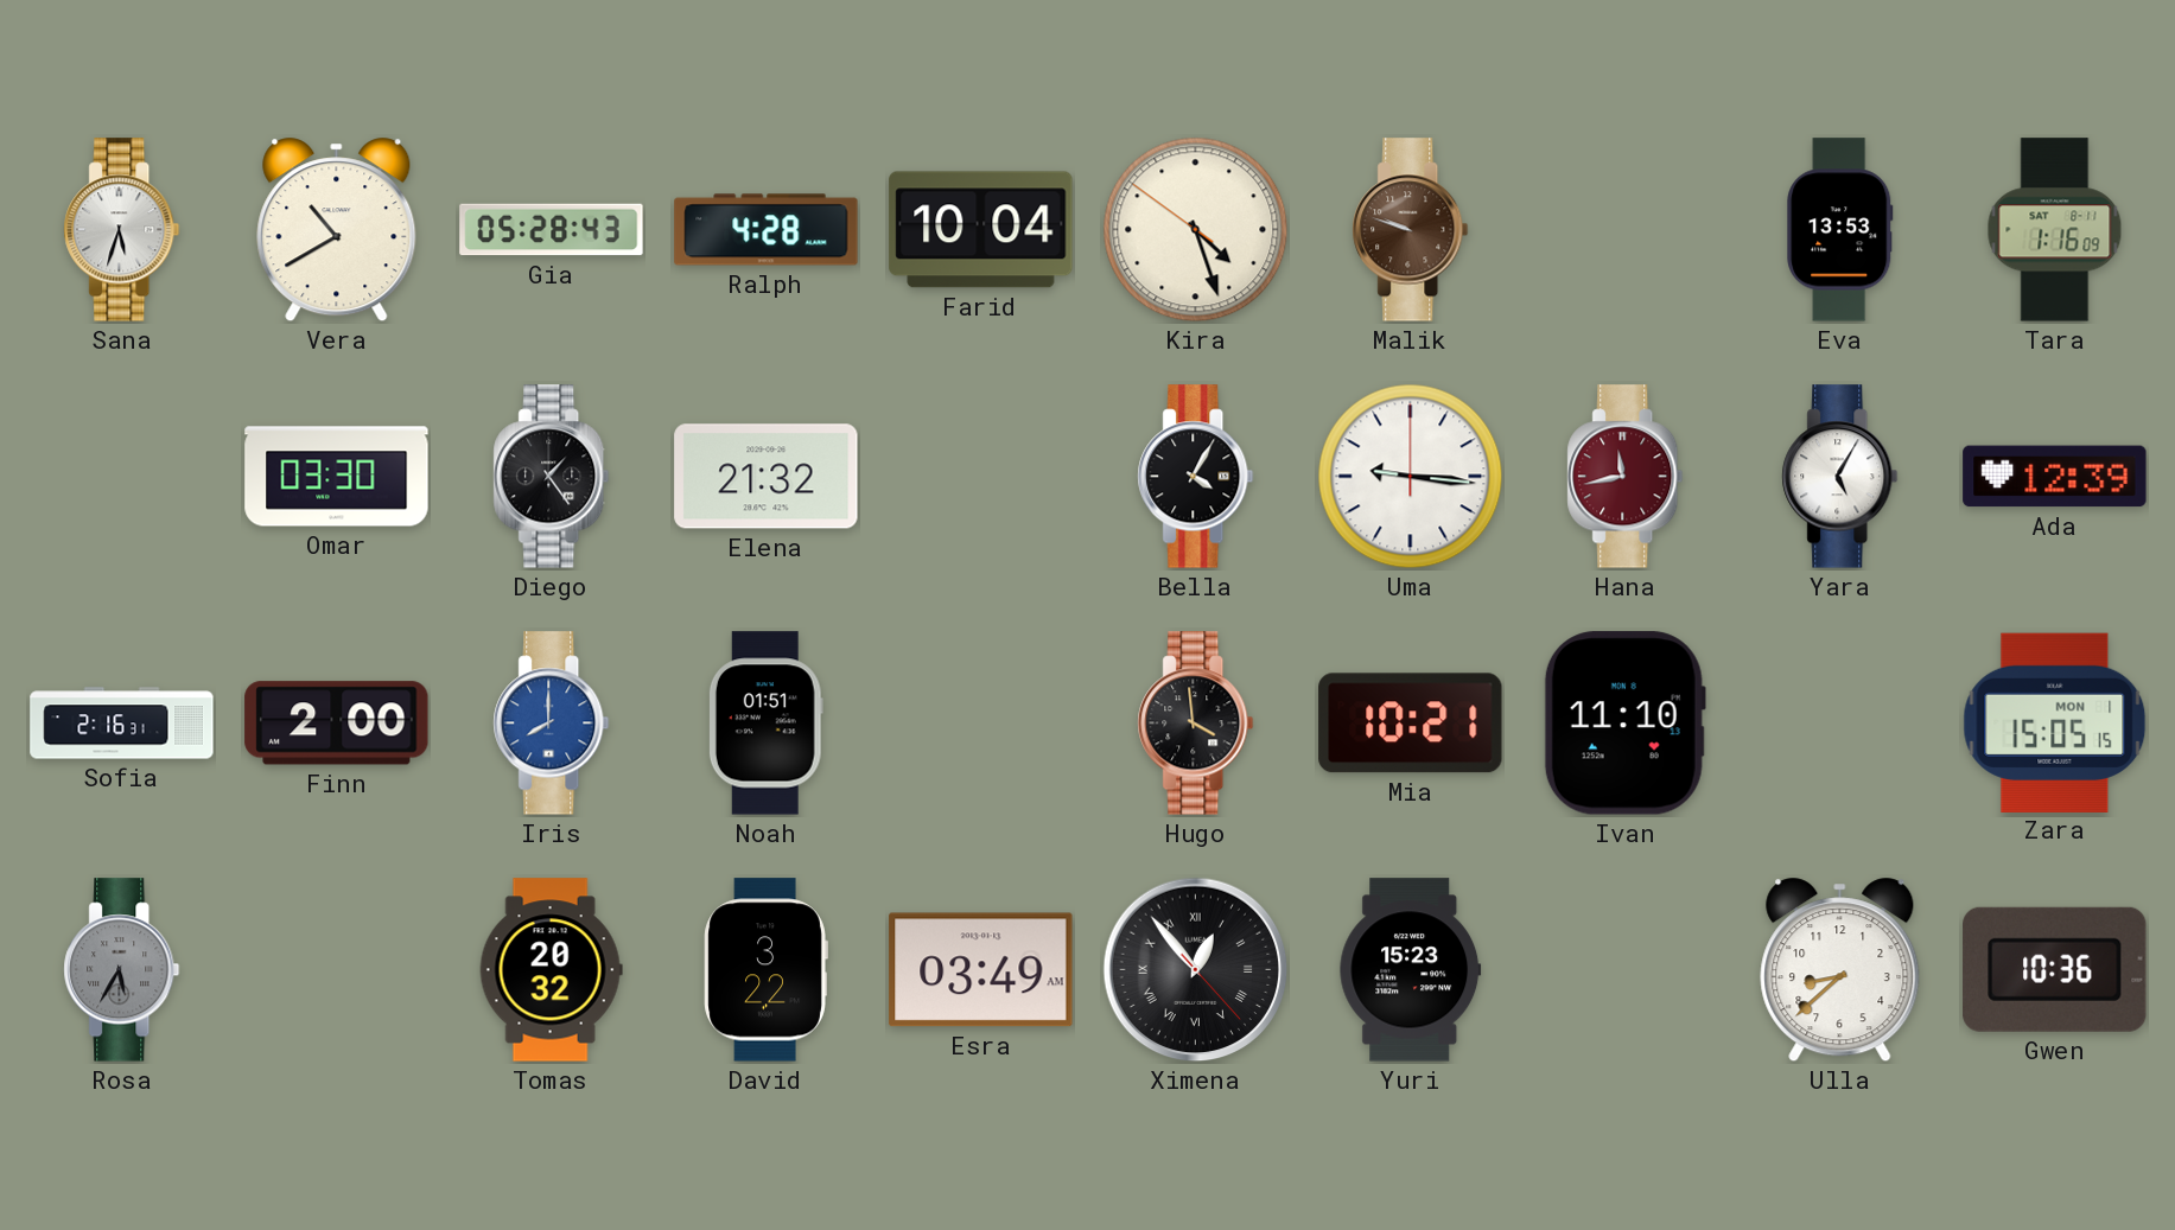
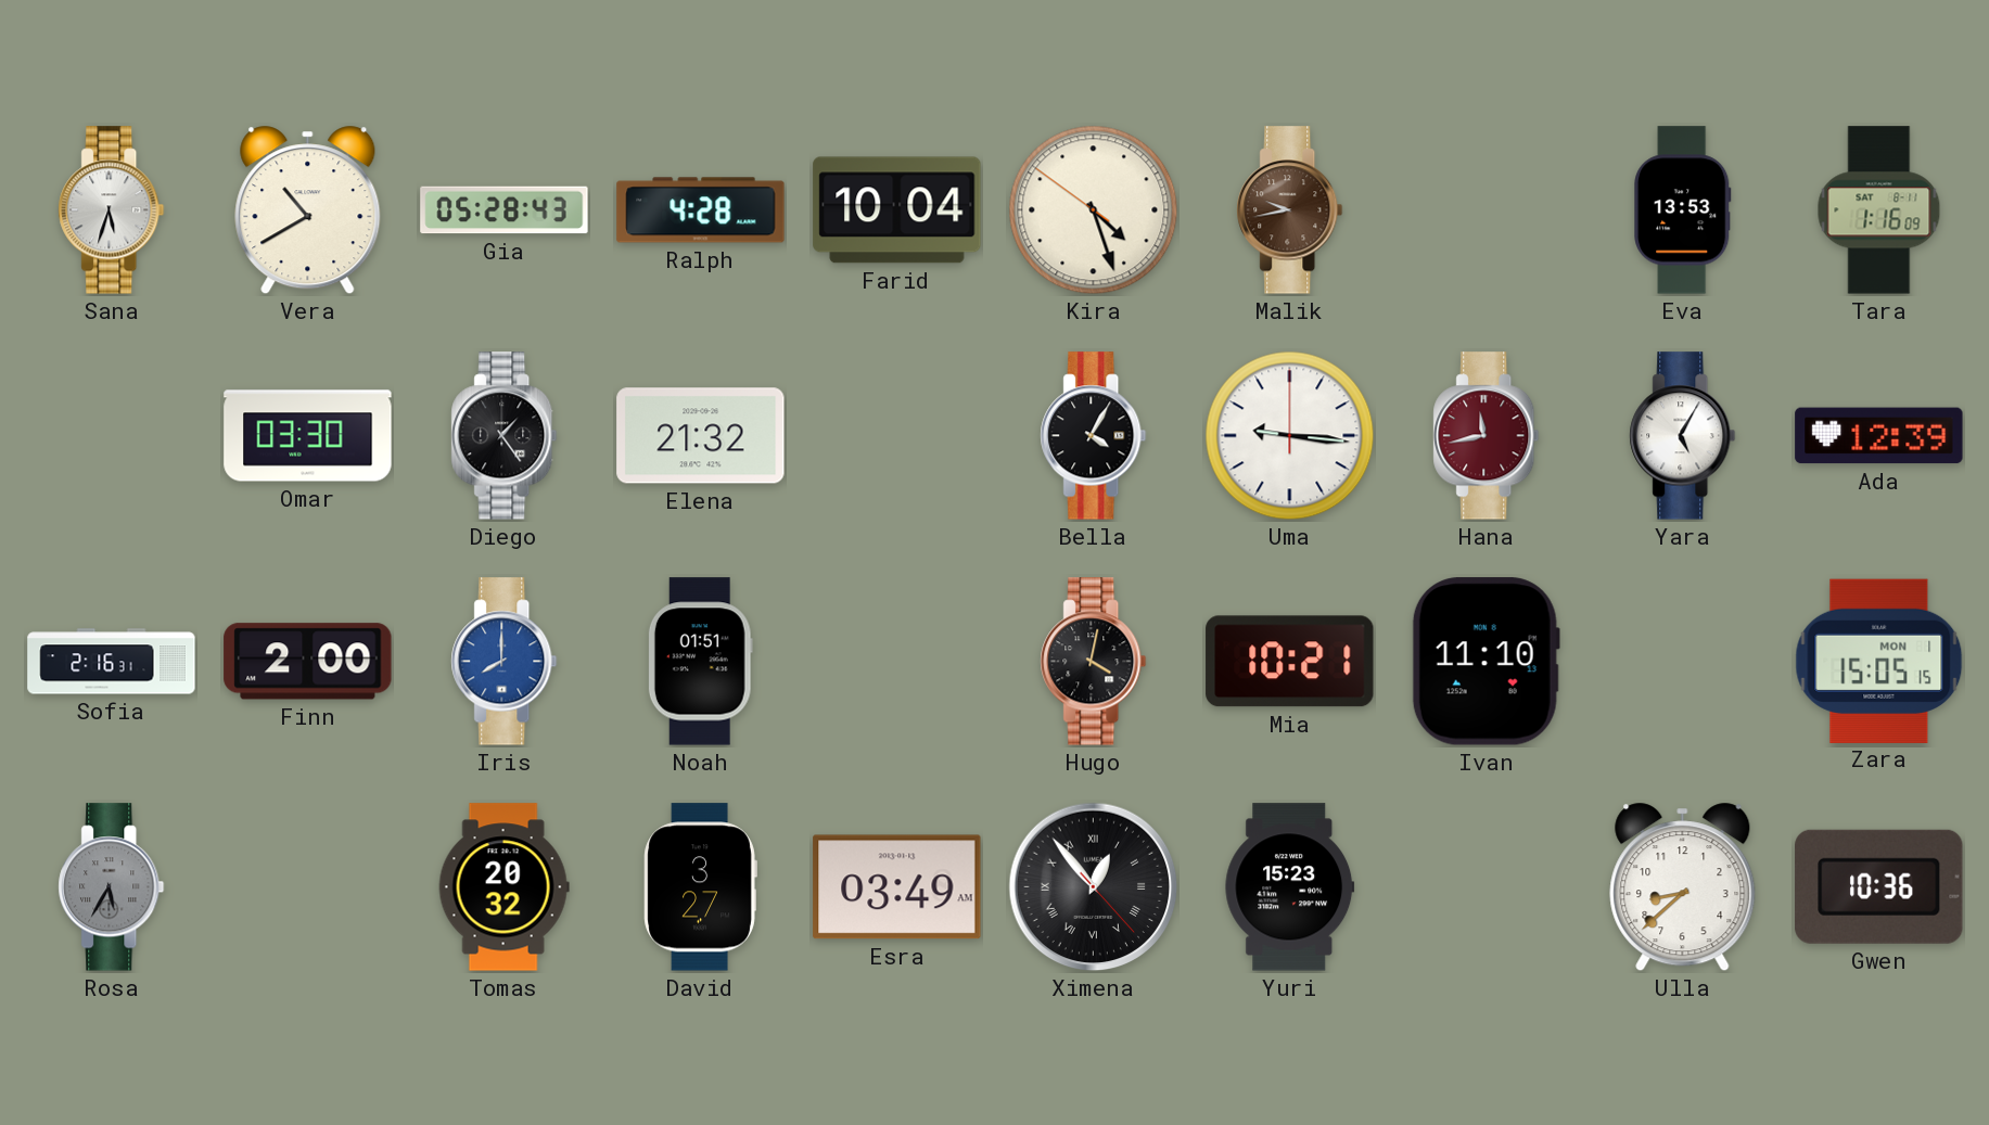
Malik: 9:48 -> 9:43 (1290, 210)
Hugo: 3:59 -> 4:02 (1094, 662)
David: 3:22 -> 3:27 (700, 887)
